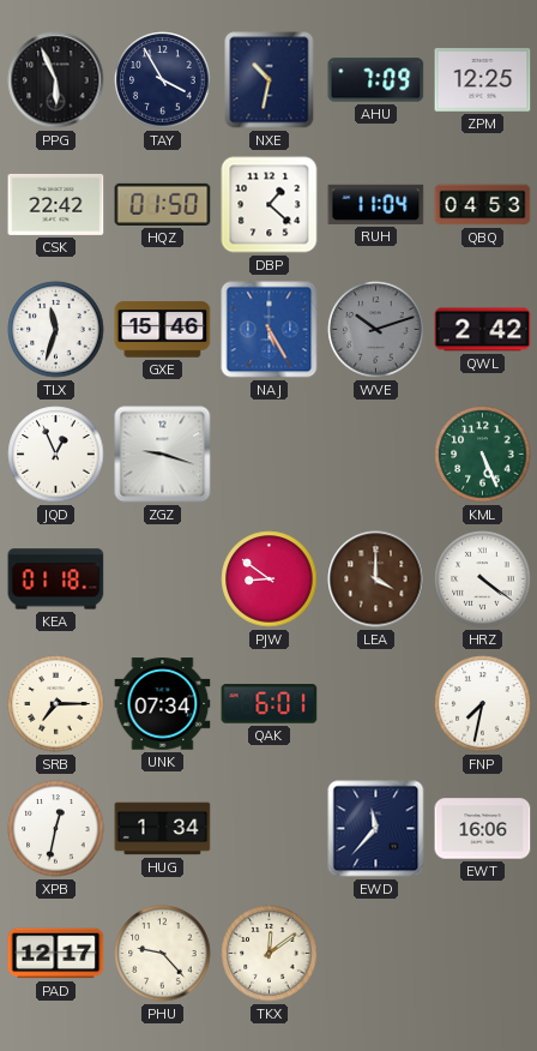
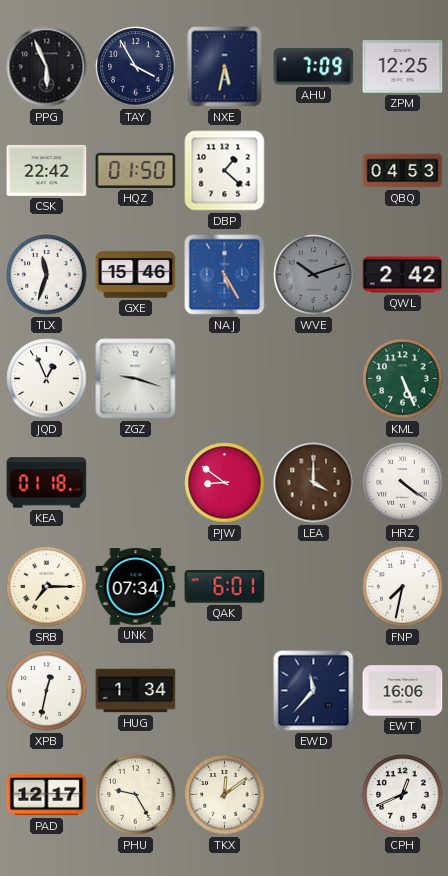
NXE: 10:32 -> 5:32 (225, 67)
RUH: 11:04 -> none (376, 204)
PHU: 9:23 -> 9:25 (136, 795)
CPH: none -> 12:41 (403, 795)
